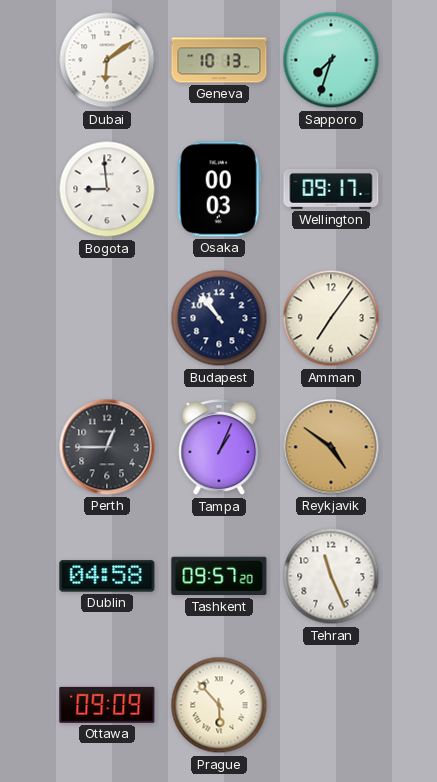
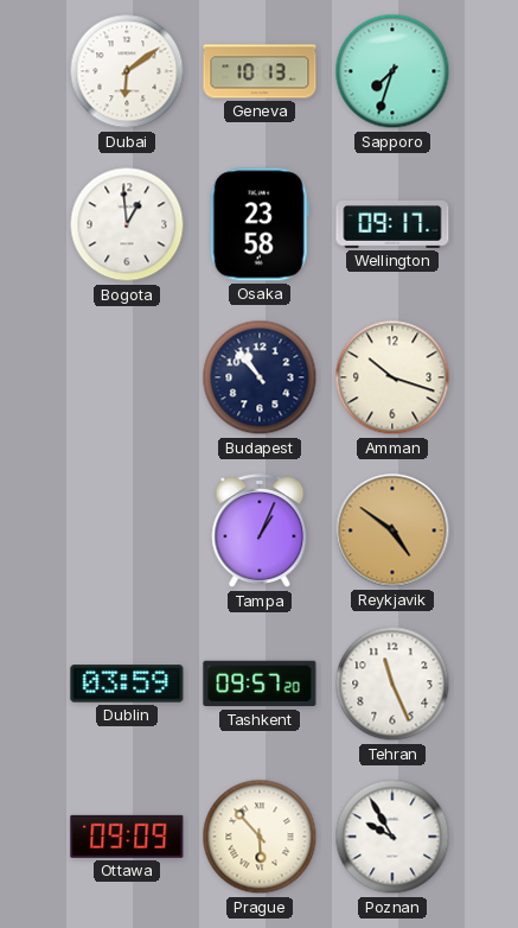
Bogota: 8:59 -> 12:59 (127, 224)
Osaka: 00:03 -> 23:58 (260, 224)
Amman: 7:06 -> 10:18 (392, 377)
Perth: 12:45 -> none (107, 447)
Dublin: 04:58 -> 03:59 (127, 684)
Poznan: none -> 9:55 (392, 837)
